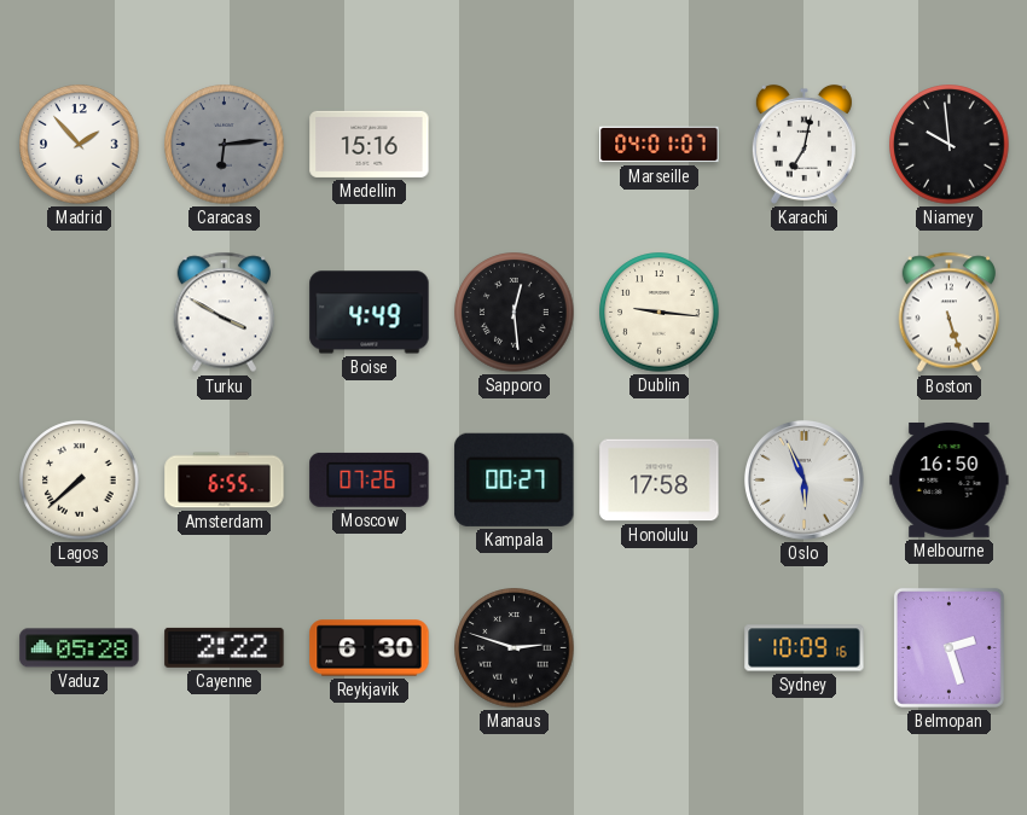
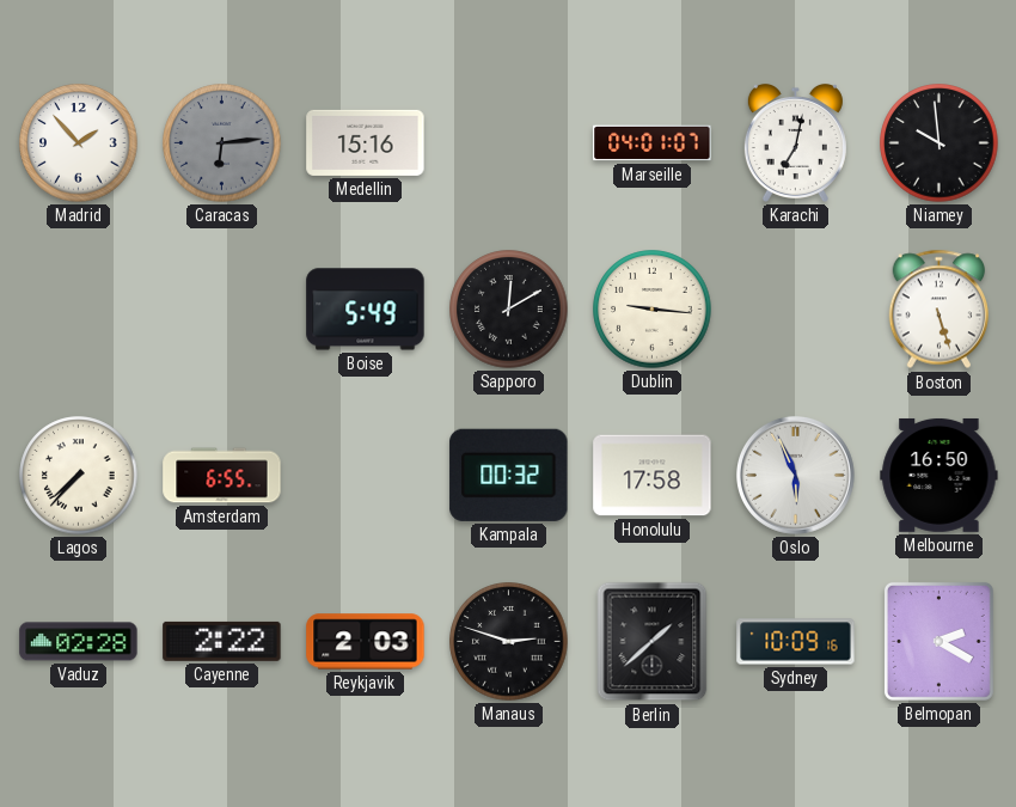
Turku: 3:50 -> none (225, 313)
Boise: 4:49 -> 5:49 (366, 310)
Sapporo: 12:29 -> 12:10 (509, 310)
Lagos: 7:38 -> 7:37 (79, 476)
Moscow: 07:26 -> none (370, 479)
Kampala: 00:27 -> 00:32 (509, 475)
Vaduz: 05:28 -> 02:28 (79, 642)
Reykjavik: 6:30 -> 2:03 (366, 642)
Berlin: none -> 1:38 (653, 642)
Belmopan: 2:27 -> 2:20 (938, 641)
